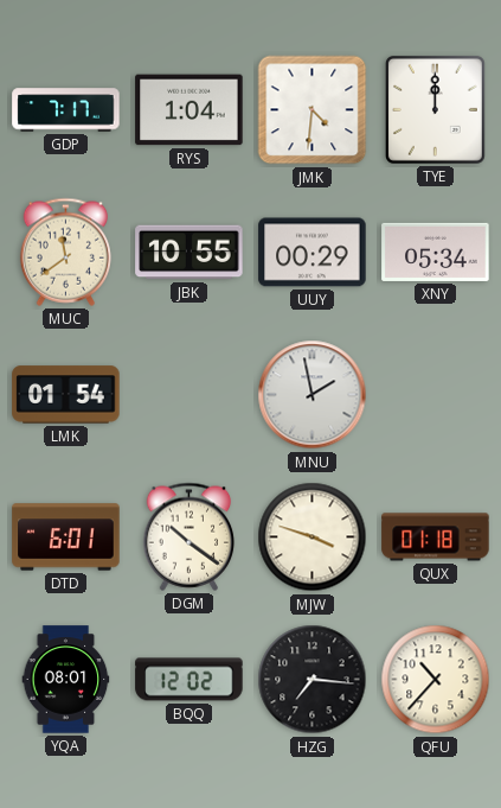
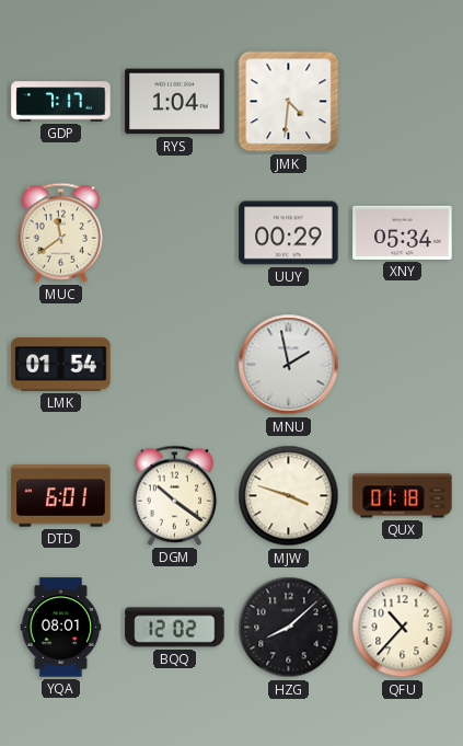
TYE: 12:00 -> none (435, 109)
JBK: 10:55 -> none (190, 253)
HZG: 7:16 -> 8:08 (289, 628)
